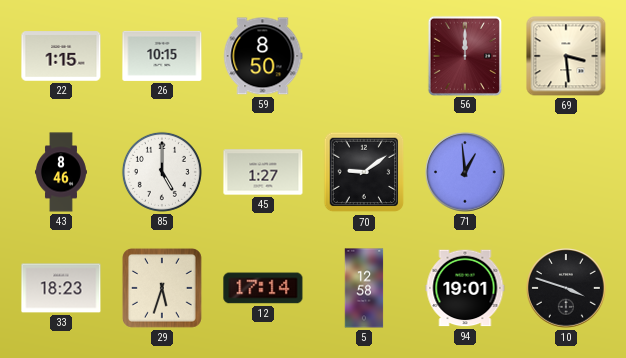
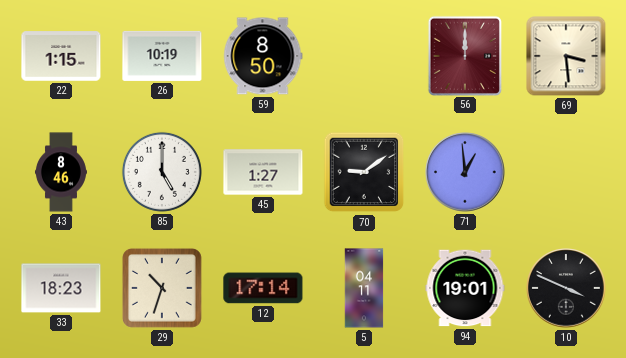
26: 10:15 -> 10:19 (162, 56)
29: 5:33 -> 10:33 (162, 288)
5: 12:58 -> 04:11 (364, 288)
10: 3:48 -> 3:49 (566, 288)
